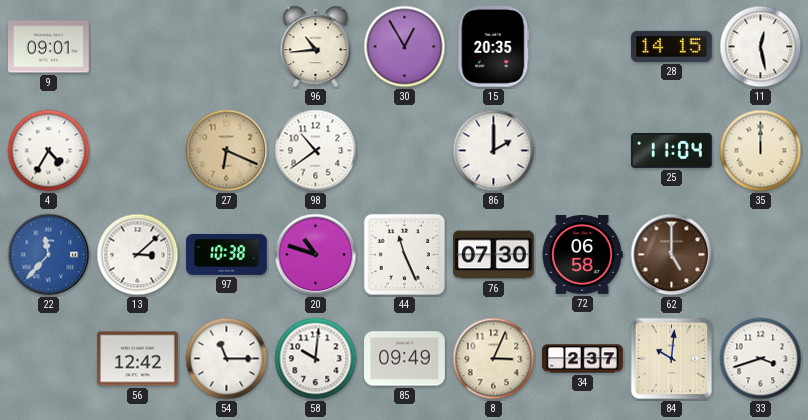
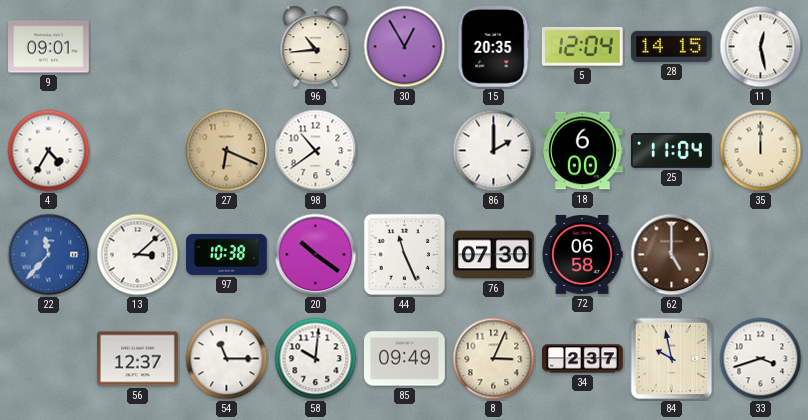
5: none -> 12:04 (582, 46)
18: none -> 6:00 (583, 151)
20: 10:48 -> 10:21 (316, 255)
56: 12:42 -> 12:37 (138, 359)
84: 10:01 -> 9:58 (672, 359)
